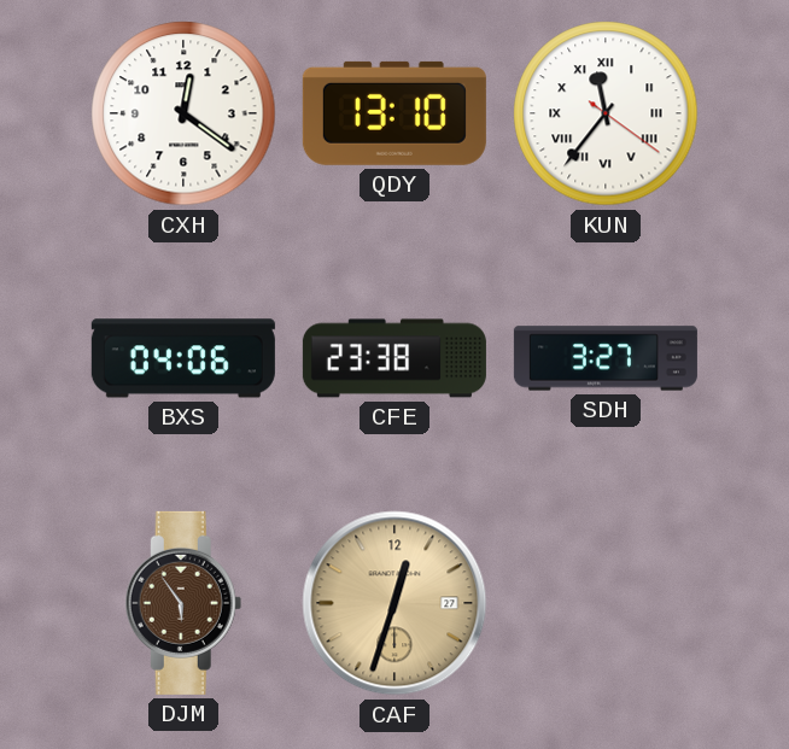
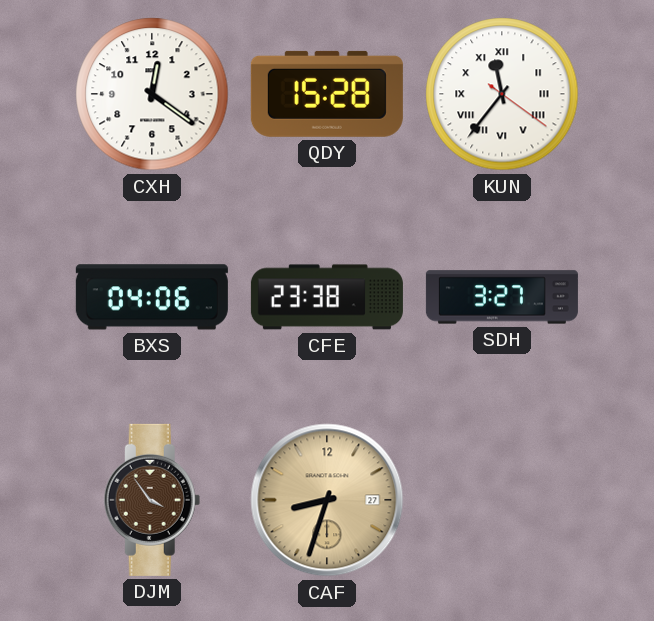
QDY: 13:10 -> 15:28 (327, 94)
DJM: 5:54 -> 3:54 (152, 500)
CAF: 12:33 -> 8:33 (327, 500)
